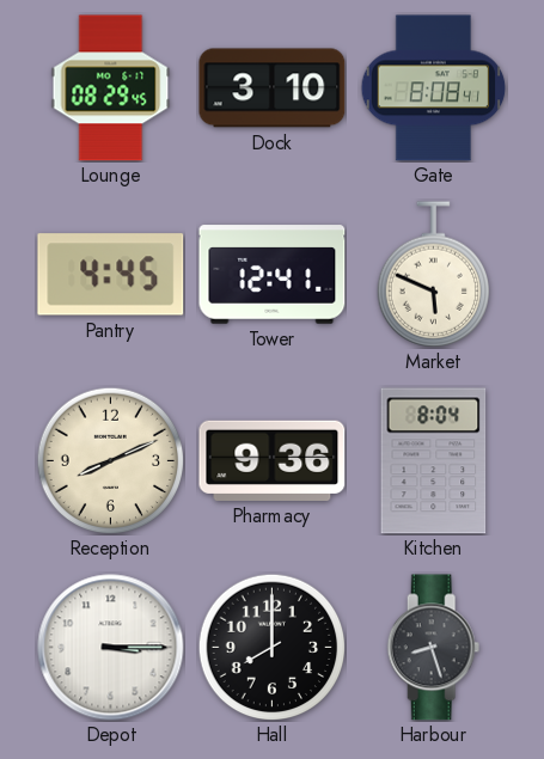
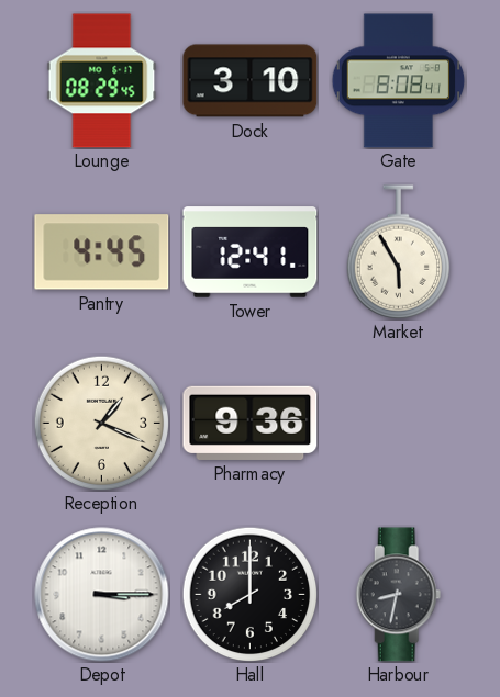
Market: 5:49 -> 5:55 (398, 252)
Reception: 8:11 -> 1:19 (101, 423)
Kitchen: 8:04 -> none (434, 461)
Harbour: 8:27 -> 8:32 (399, 595)
